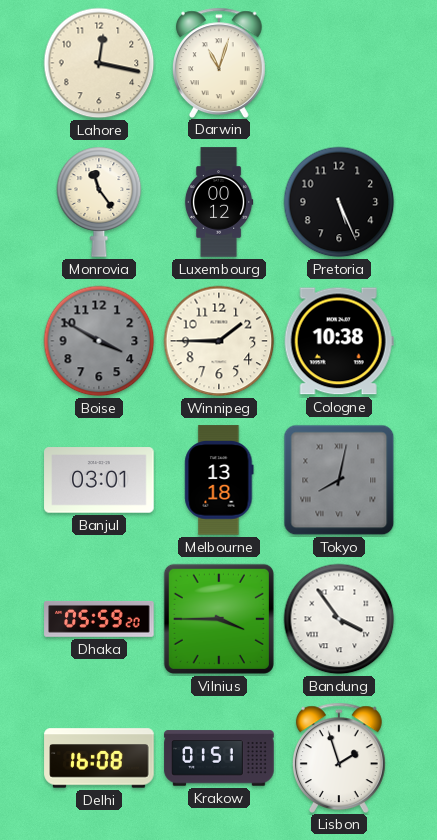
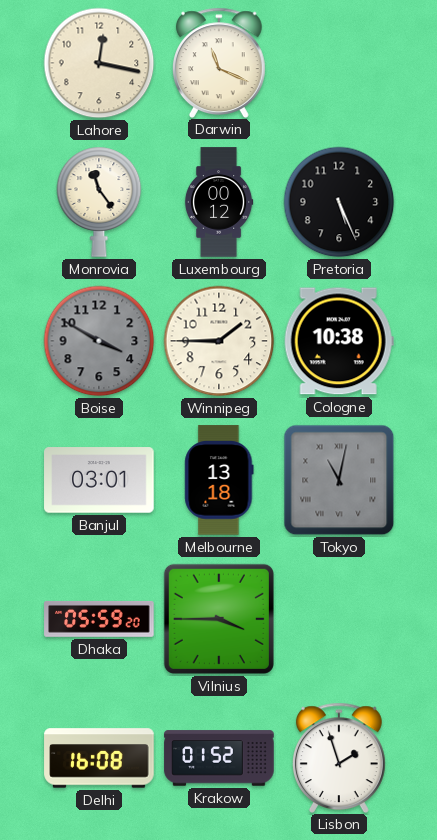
Darwin: 11:03 -> 11:19 (219, 62)
Tokyo: 8:02 -> 11:02 (339, 480)
Bandung: 3:54 -> none (339, 619)
Krakow: 01:51 -> 01:52 (219, 758)
